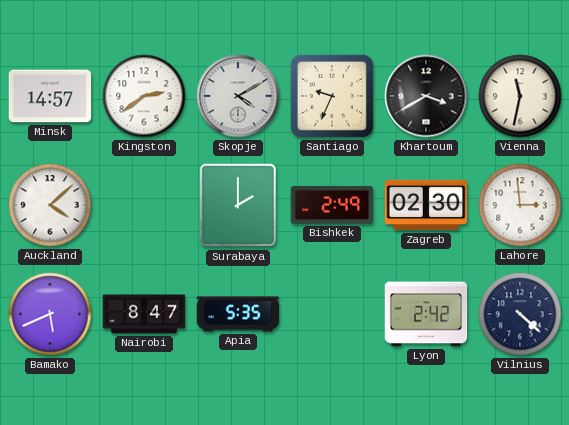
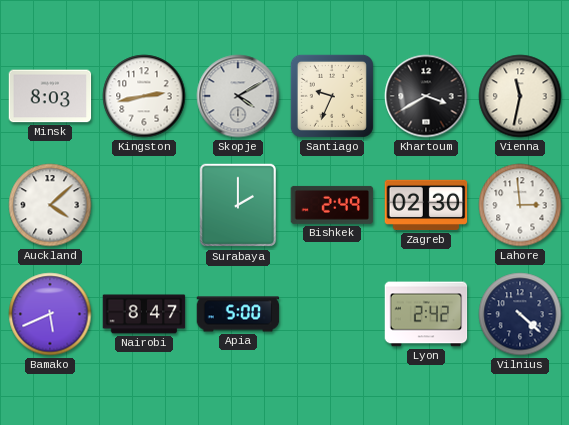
Minsk: 14:57 -> 8:03 (50, 96)
Kingston: 2:39 -> 2:43 (144, 96)
Apia: 5:35 -> 5:00 (238, 314)
